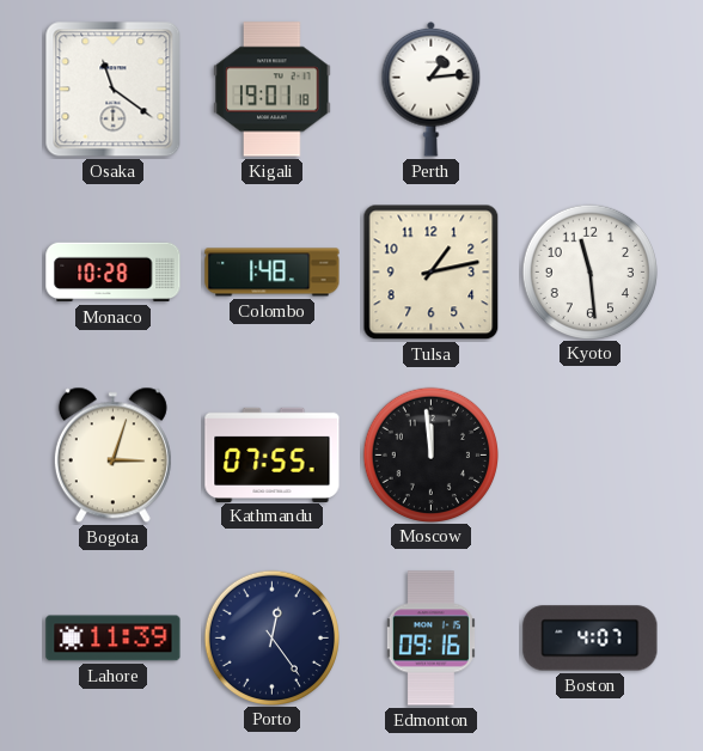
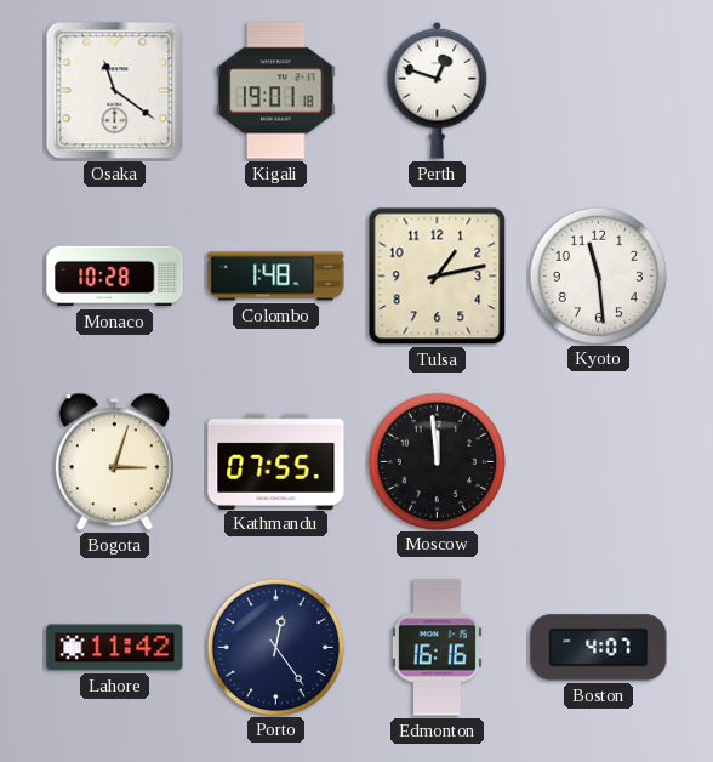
Perth: 1:14 -> 12:48 (438, 90)
Lahore: 11:39 -> 11:42 (115, 648)
Edmonton: 09:16 -> 16:16 (437, 648)
